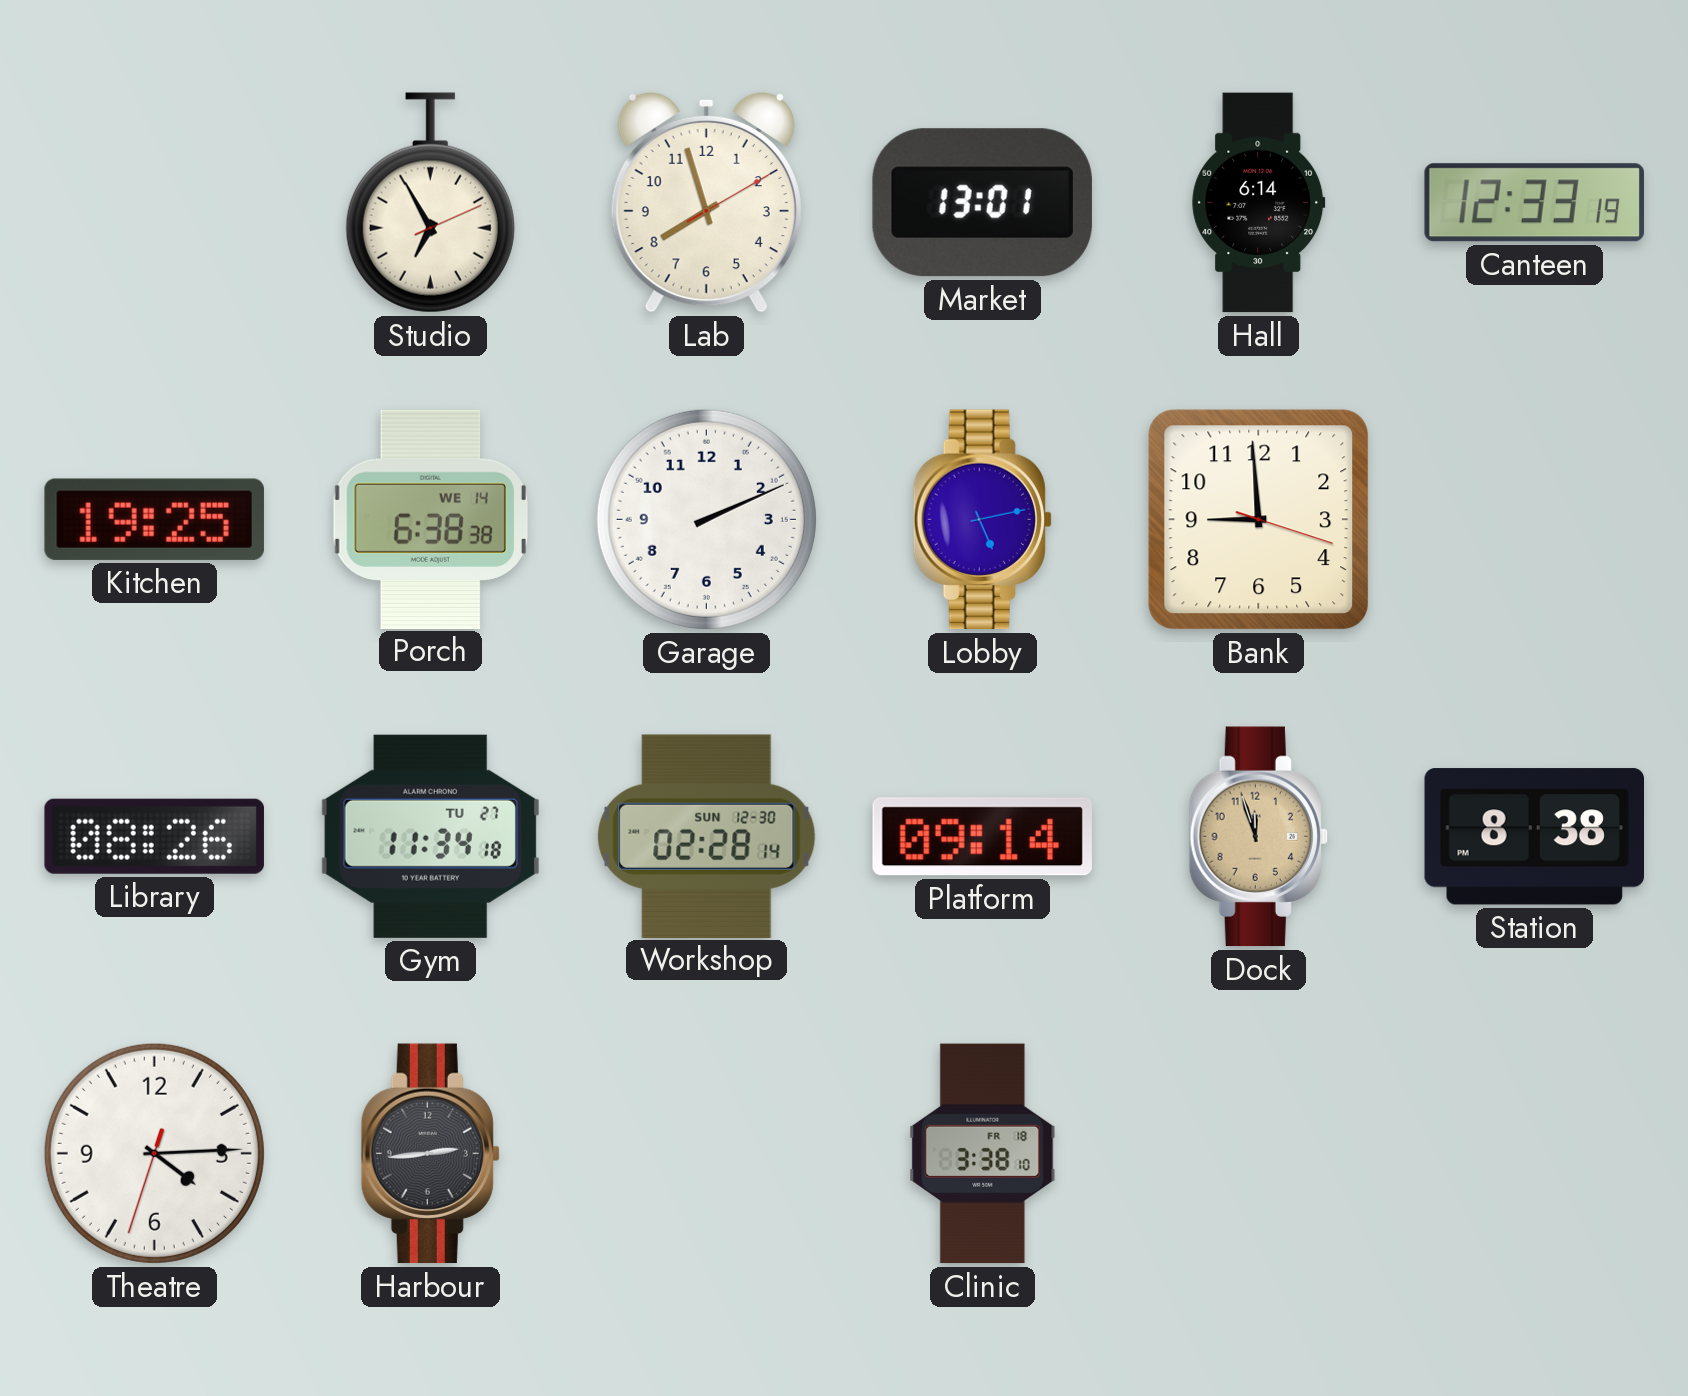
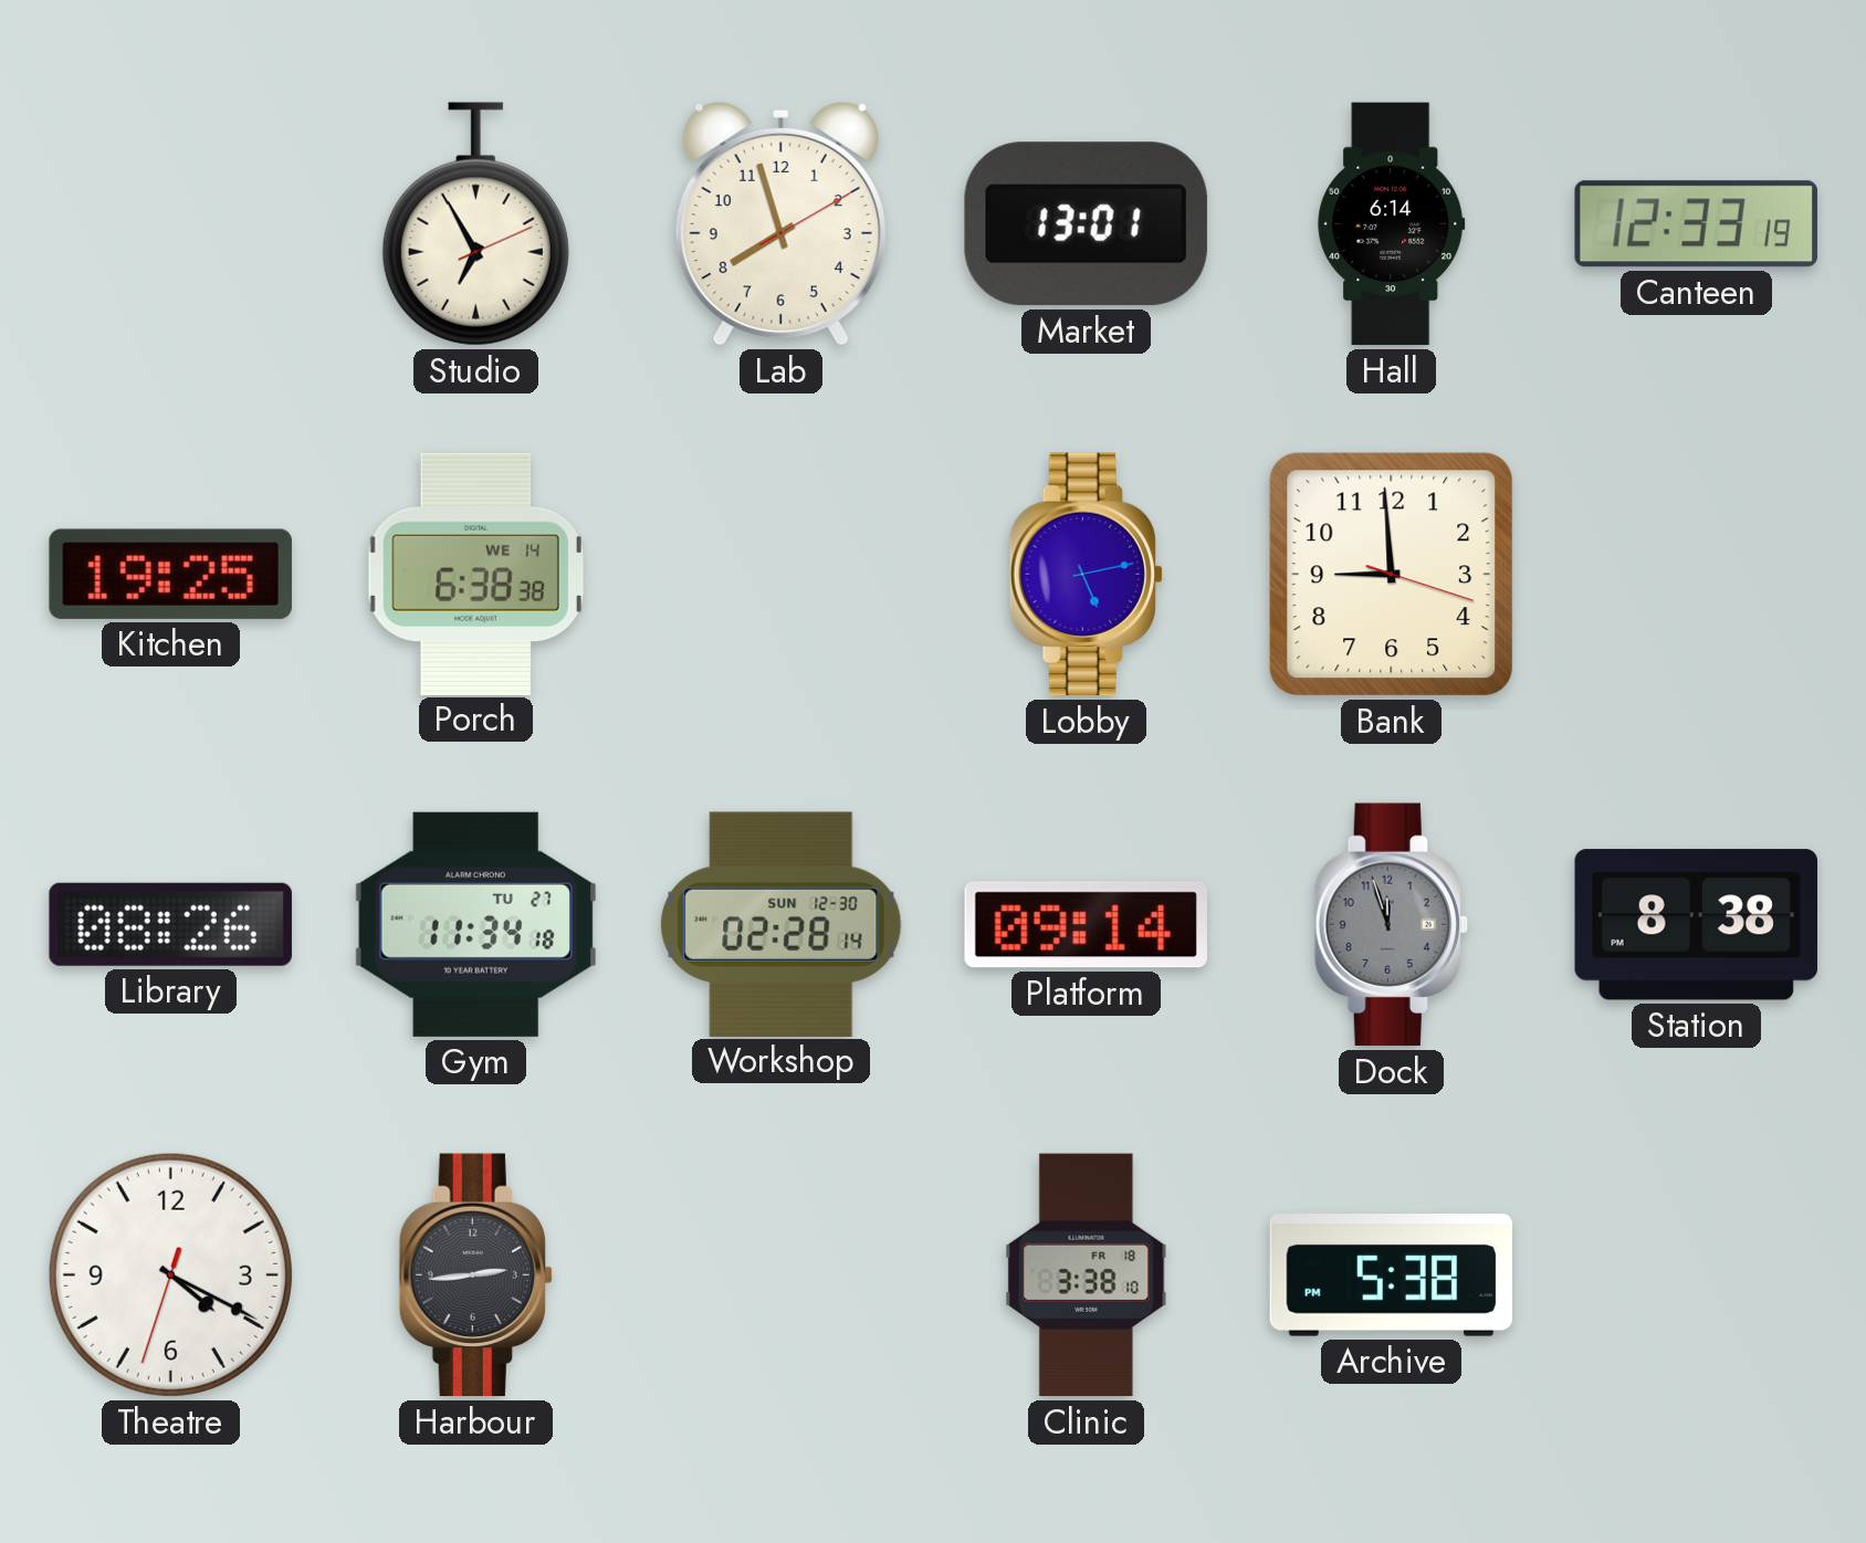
Garage: 2:11 -> none (706, 519)
Dock dial: champagne -> grey (1391, 925)
Theatre: 4:14 -> 4:19 (170, 1274)
Archive: none -> 5:38 (1392, 1276)
